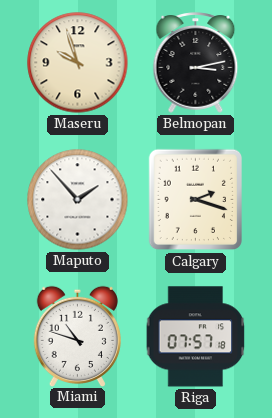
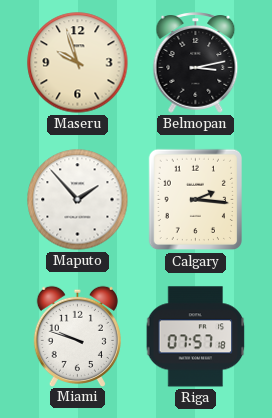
Calgary: 2:18 -> 2:16 (195, 200)
Miami: 10:48 -> 9:48 (77, 336)
